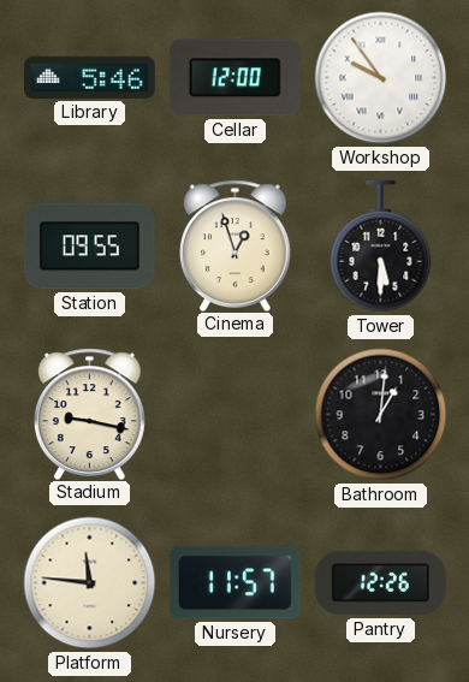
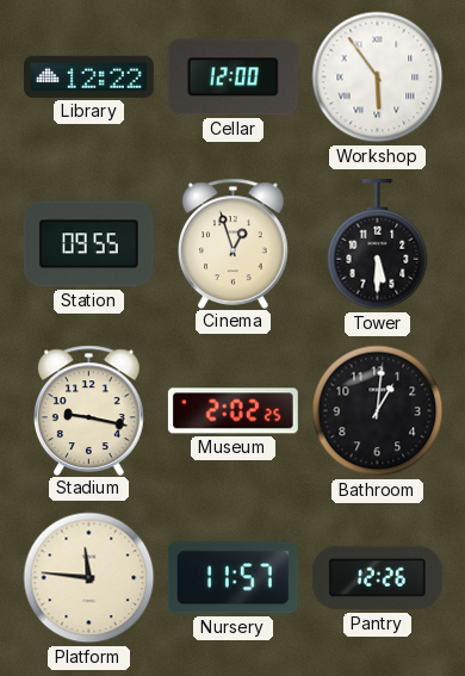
Library: 5:46 -> 12:22 (88, 76)
Workshop: 9:54 -> 5:54 (378, 77)
Museum: none -> 2:02 (232, 411)
